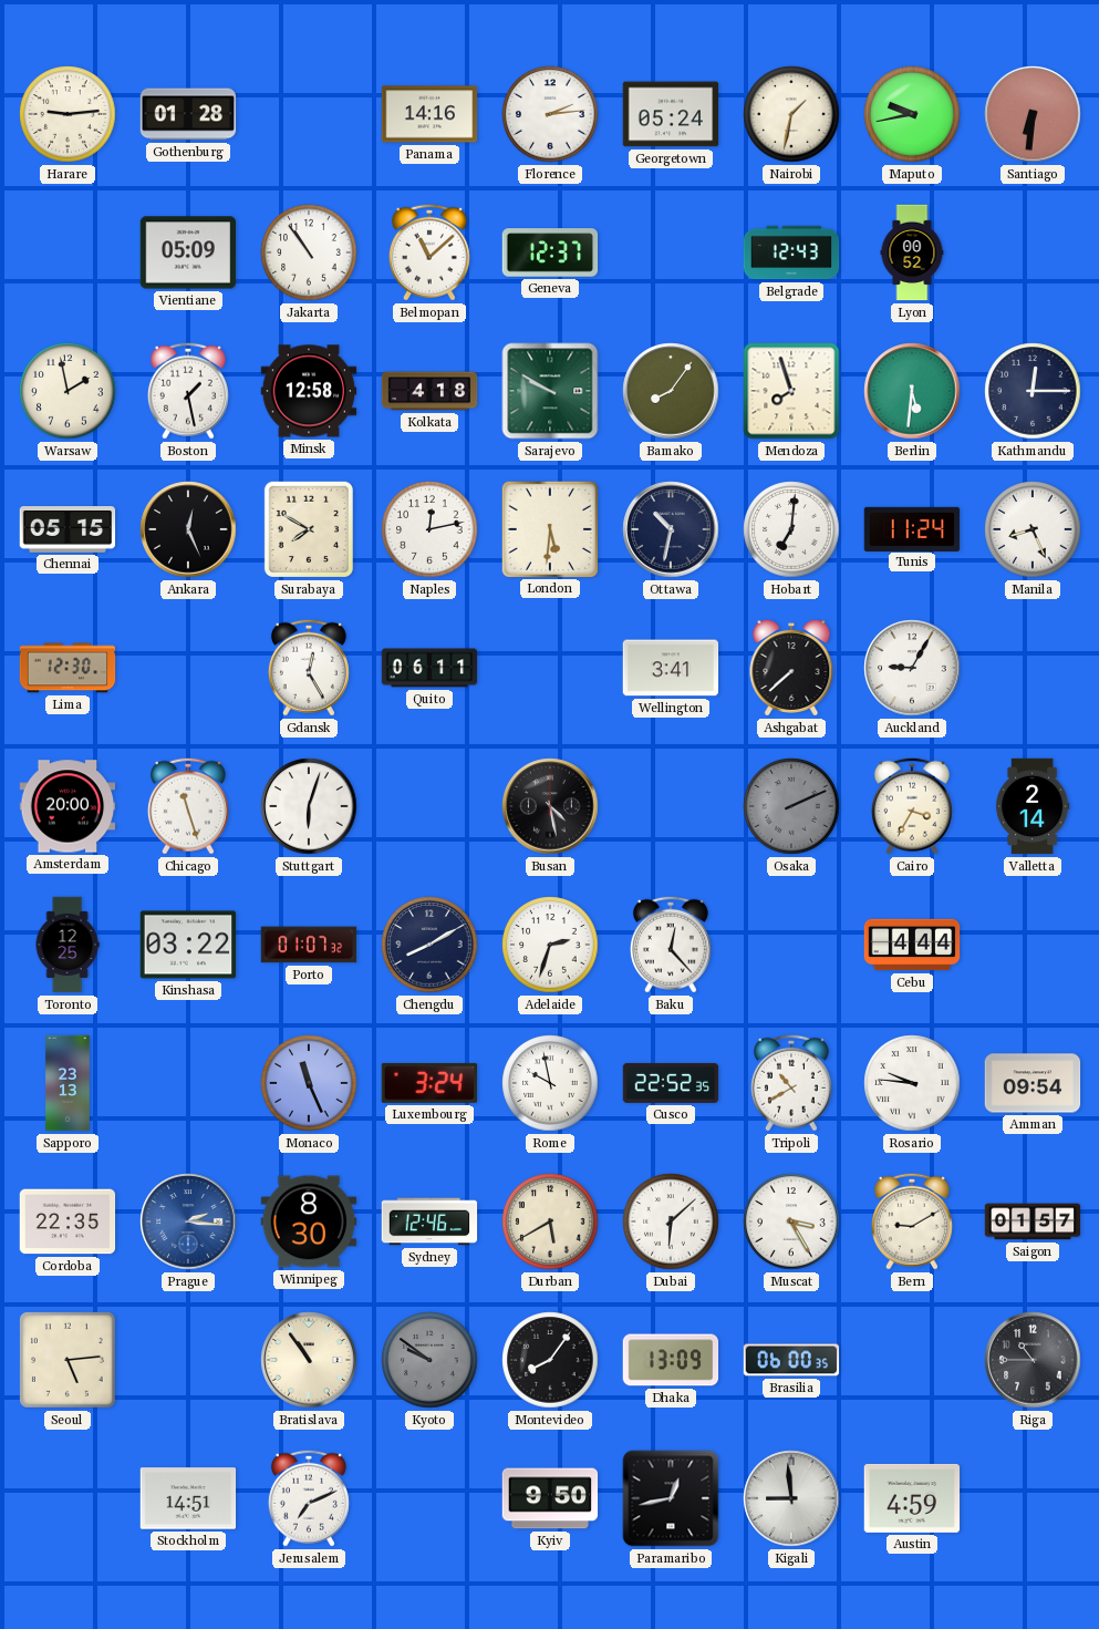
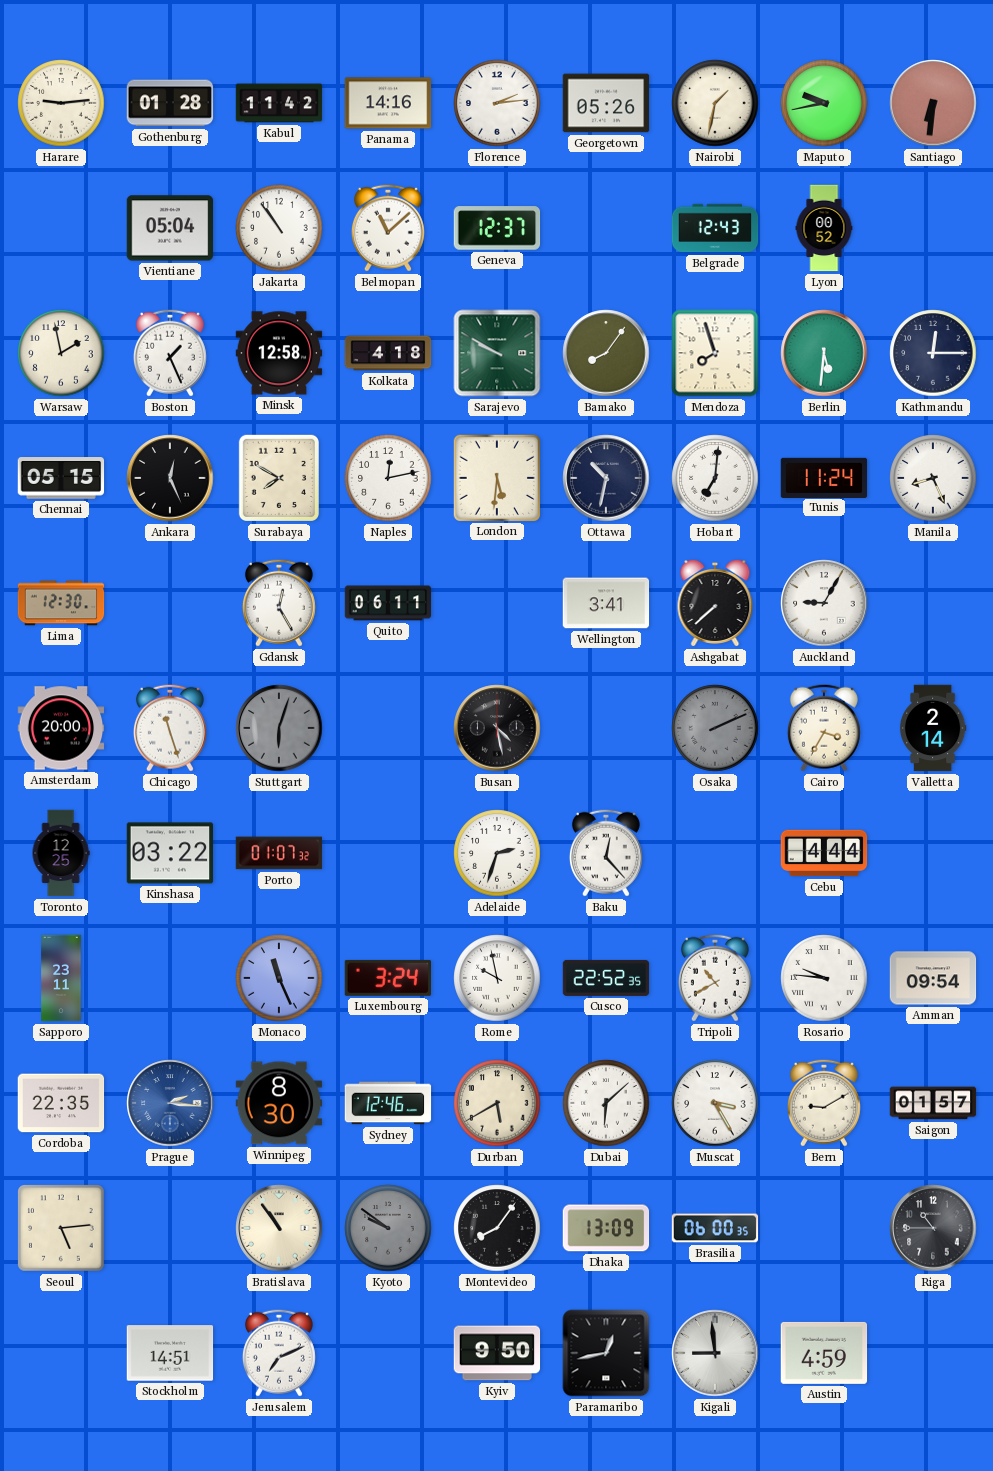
Kabul: none -> 11:42 (279, 103)
Georgetown: 05:24 -> 05:26 (606, 103)
Vientiane: 05:09 -> 05:04 (170, 228)
Boston: 1:28 -> 1:26 (170, 353)
Stuttgart dial: white -> grey (279, 728)
Chengdu: 8:10 -> none (429, 945)
Sapporo: 23:13 -> 23:11 (61, 978)
